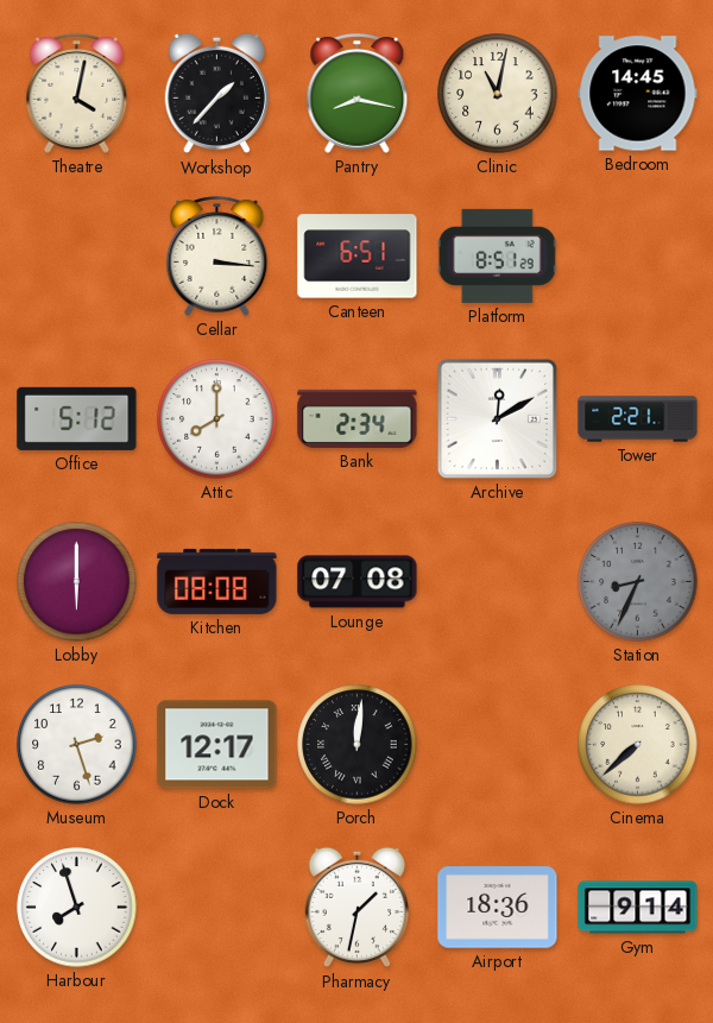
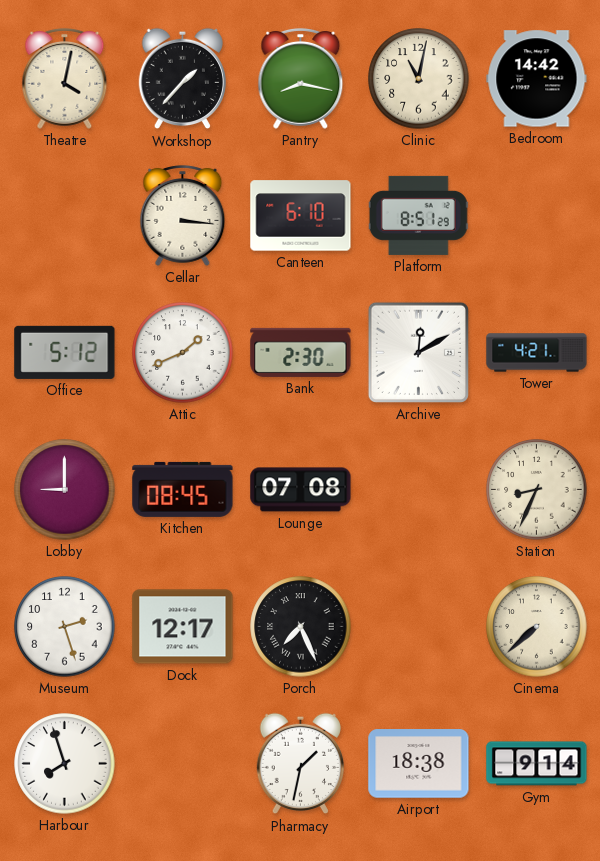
Bedroom: 14:45 -> 14:42 (537, 79)
Canteen: 6:51 -> 6:10 (301, 216)
Attic: 8:00 -> 1:41 (183, 353)
Bank: 2:34 -> 2:30 (301, 352)
Tower: 2:21 -> 4:21 (537, 353)
Lobby: 6:00 -> 9:00 (65, 490)
Kitchen: 08:08 -> 08:45 (183, 489)
Station dial: grey -> cream (537, 490)
Porch: 12:01 -> 7:26 (301, 627)
Airport: 18:36 -> 18:38 (419, 764)
